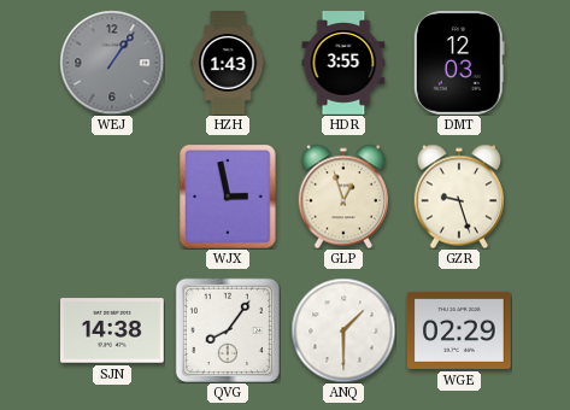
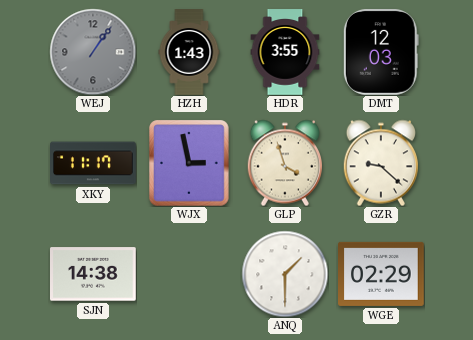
XKY: none -> 11:17 (93, 163)
GLP: 12:57 -> 3:57 (284, 163)
GZR: 9:27 -> 9:22 (380, 163)
QVG: 8:06 -> none (228, 330)
